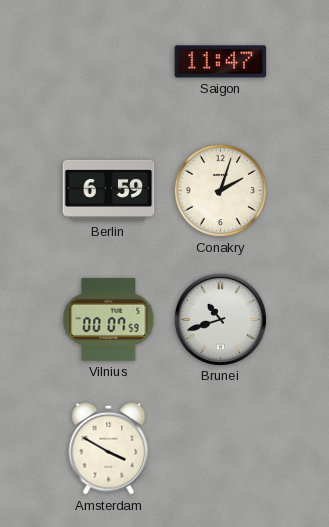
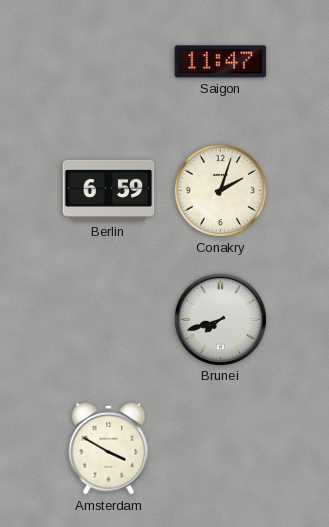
Vilnius: 00:07 -> none (109, 319)
Brunei: 10:42 -> 7:42 (220, 319)
